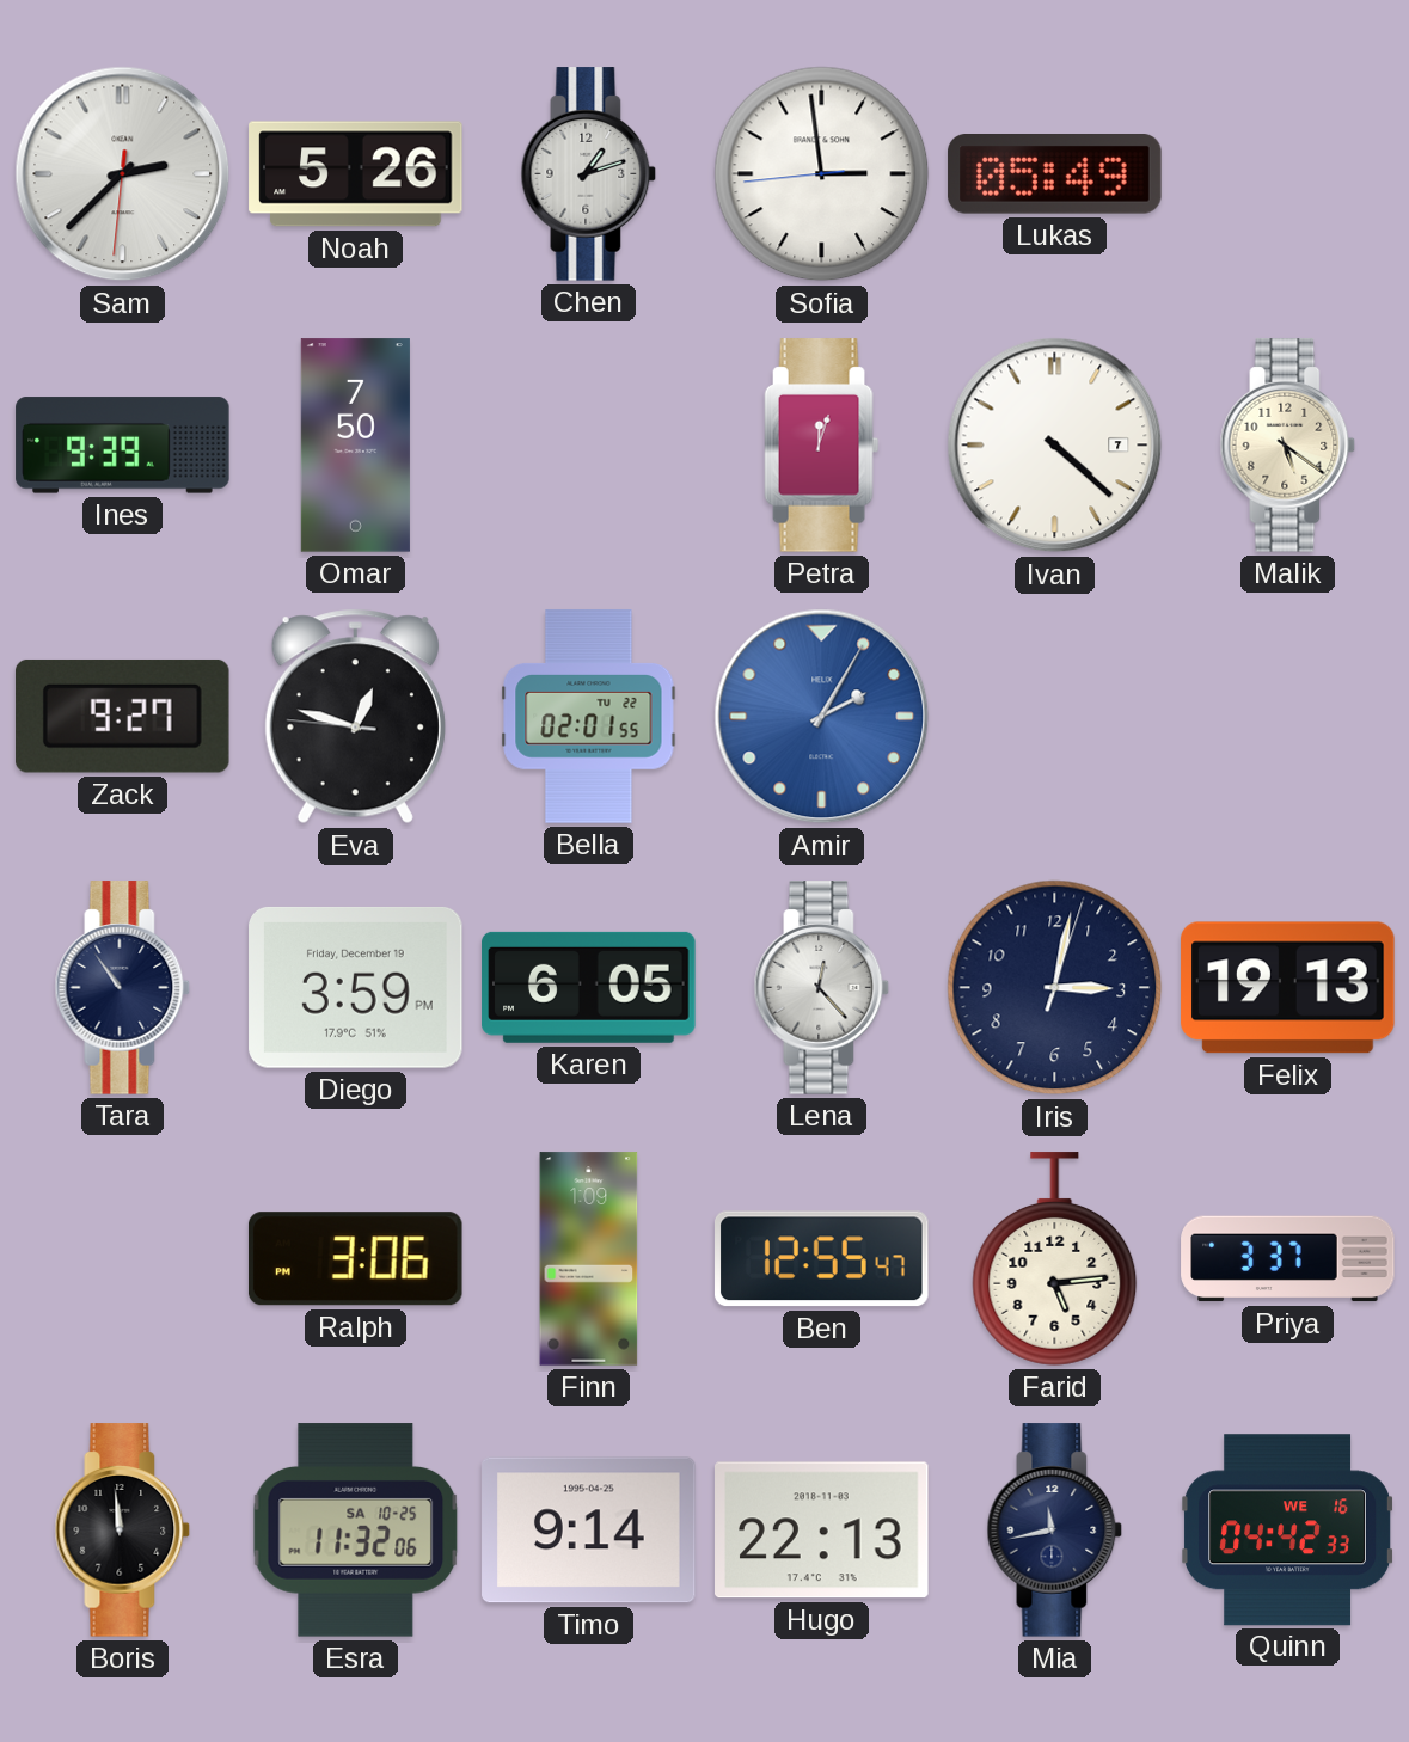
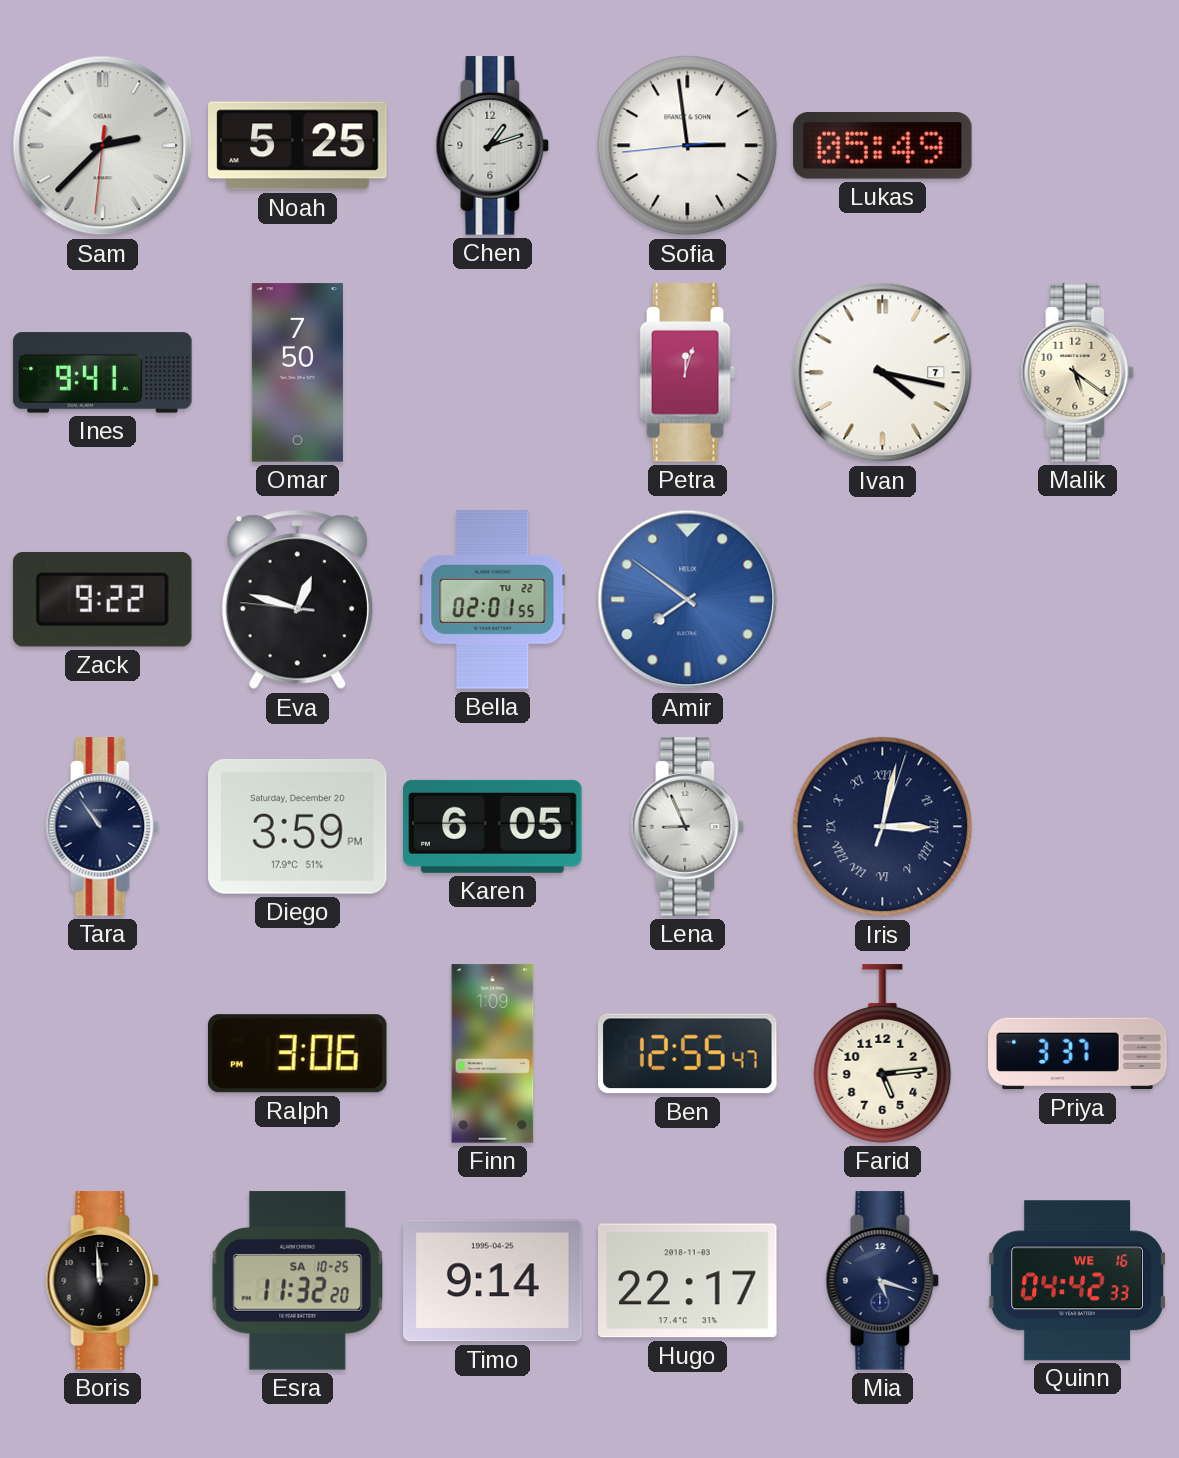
Noah: 5:26 -> 5:25 (298, 146)
Ines: 9:39 -> 9:41 (103, 373)
Ivan: 4:22 -> 4:17 (883, 373)
Zack: 9:27 -> 9:22 (102, 599)
Amir: 2:05 -> 7:51 (688, 600)
Diego date: Friday, December 19 -> Saturday, December 20 (298, 826)
Lena: 12:23 -> 8:56 (688, 827)
Iris numerals: Arabic -> Roman (883, 827)
Felix: 19:13 -> none (1288, 988)
Esra: 11:32:06 -> 11:32:20 (298, 1281)
Hugo: 22:13 -> 22:17 (688, 1281)
Mia: 11:43 -> 5:18 (883, 1281)
